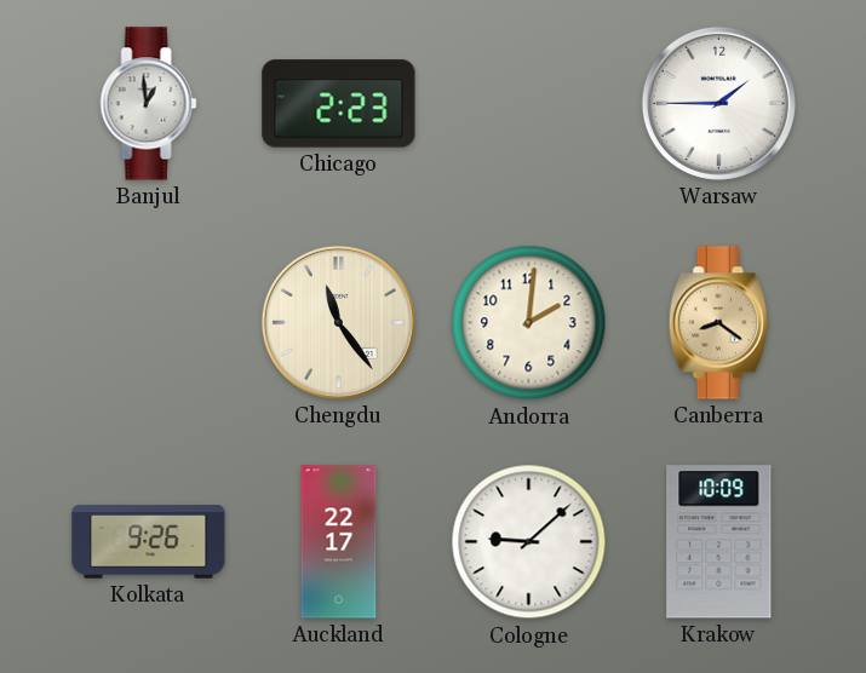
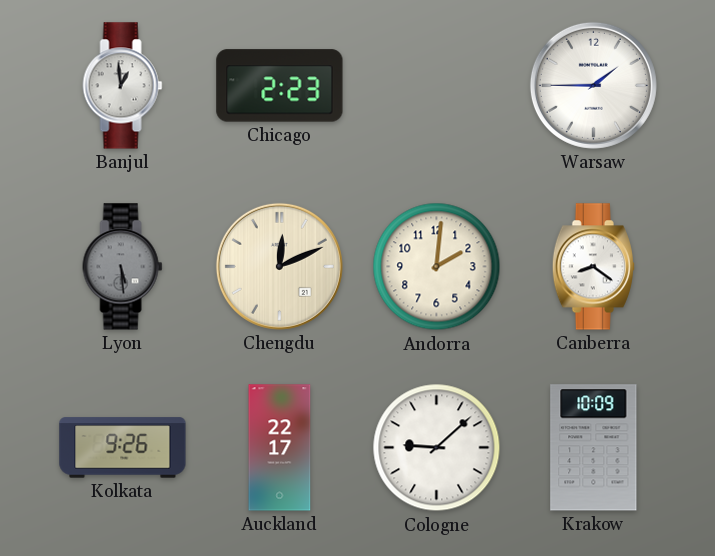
Lyon: none -> 5:29 (123, 267)
Chengdu: 11:24 -> 12:11 (279, 266)
Canberra dial: champagne -> white (593, 267)
